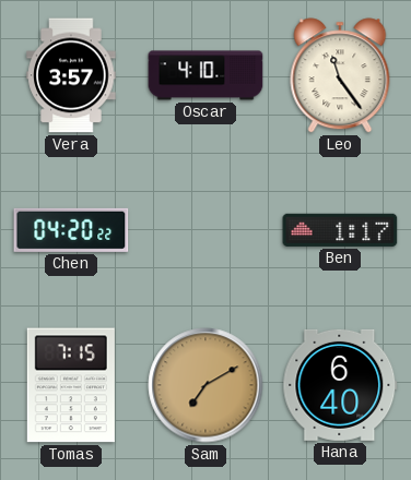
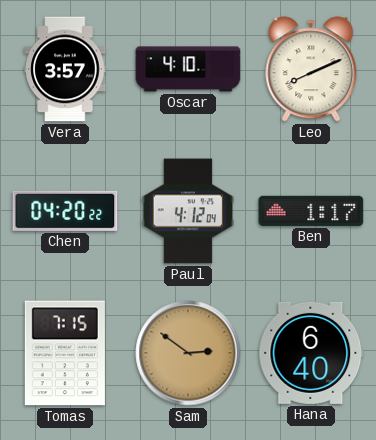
Leo: 11:24 -> 8:11 (311, 69)
Paul: none -> 4:12 (187, 211)
Sam: 7:10 -> 2:51 (188, 353)
